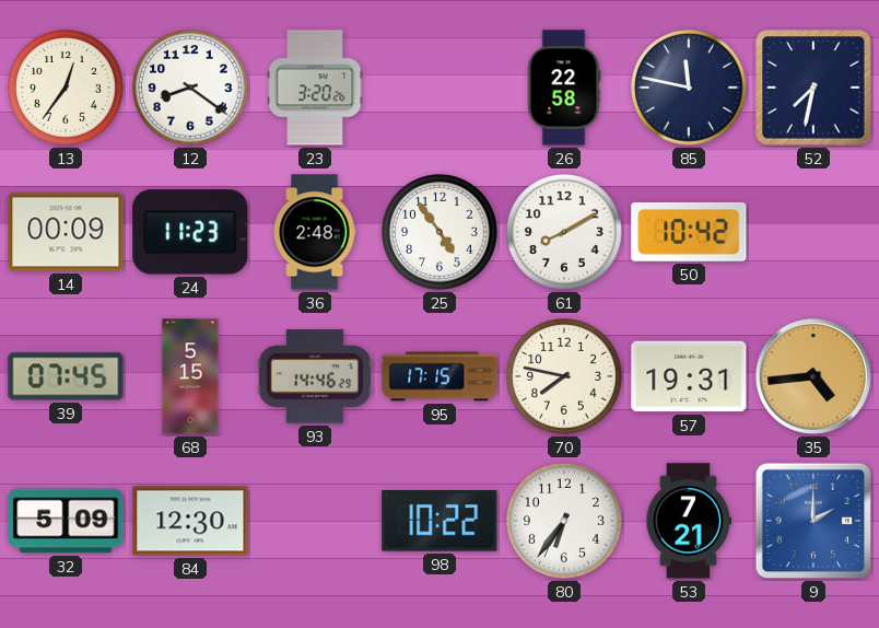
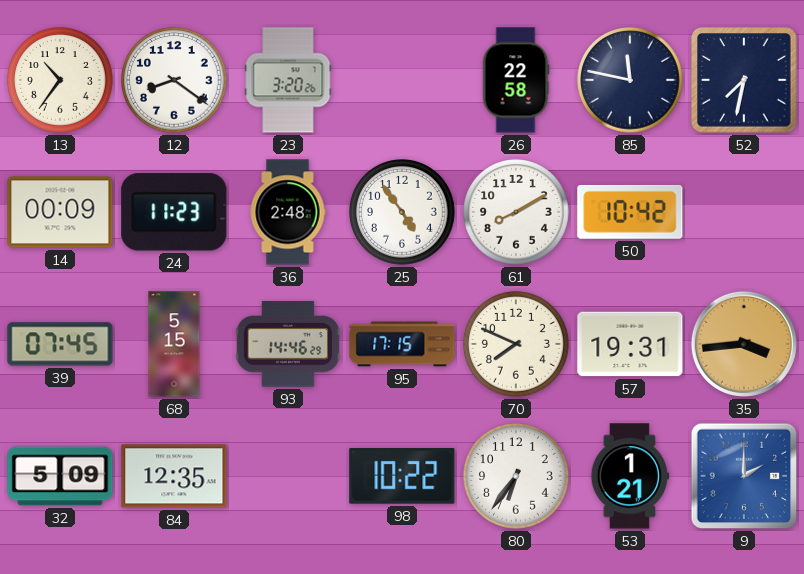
13: 12:36 -> 10:36 (61, 81)
70: 7:47 -> 7:49 (517, 345)
35: 4:44 -> 3:44 (744, 344)
84: 12:30 -> 12:35 (174, 476)
53: 7:21 -> 1:21 (629, 476)
